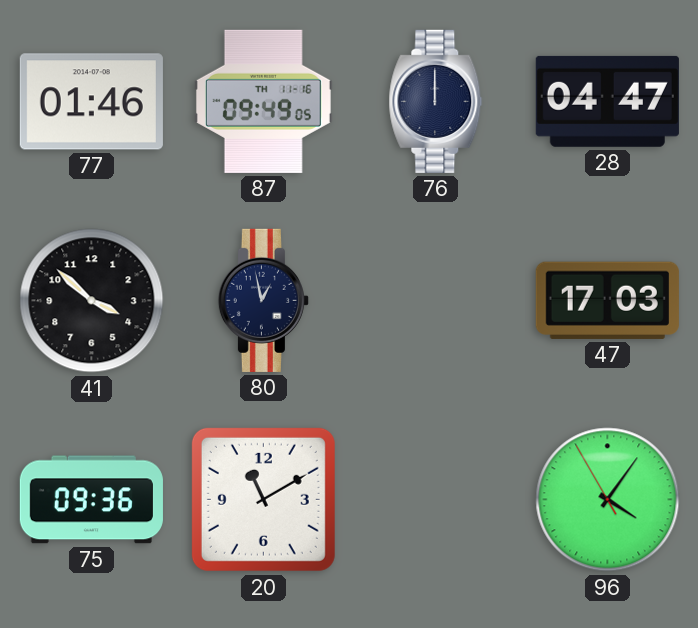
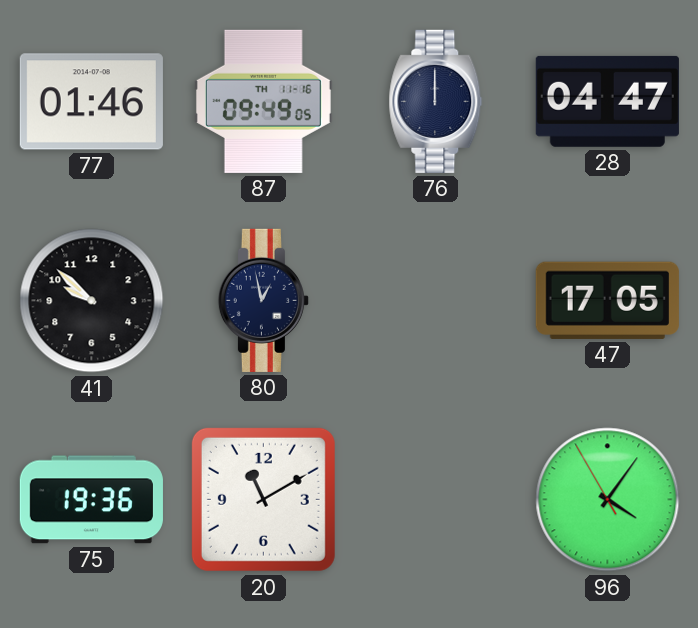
41: 3:52 -> 9:52 (92, 301)
47: 17:03 -> 17:05 (607, 300)
75: 09:36 -> 19:36 (91, 500)
